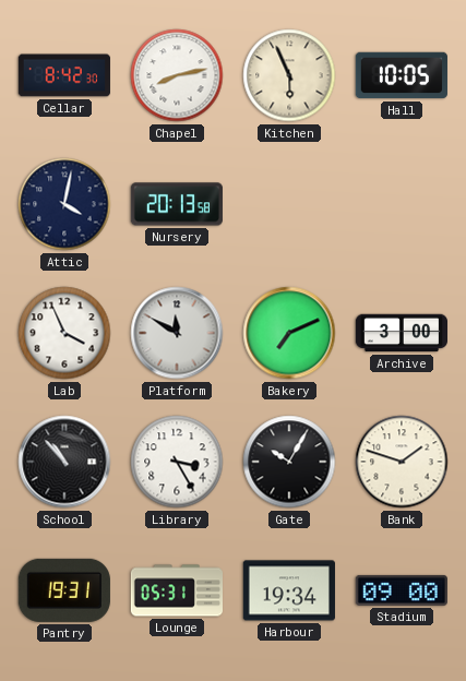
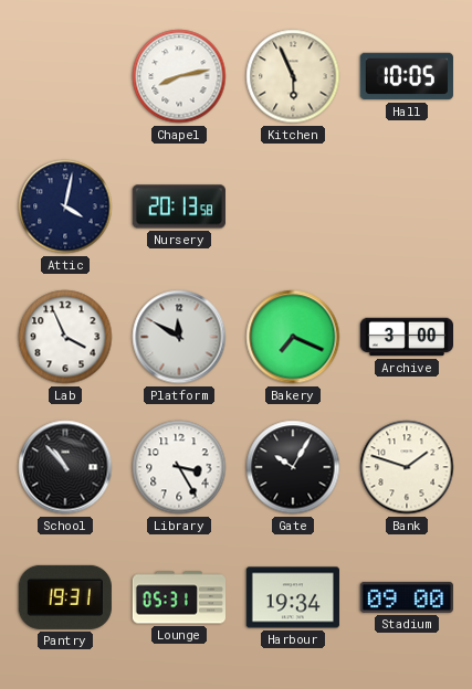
Cellar: 8:42 -> none (64, 75)
Bakery: 7:11 -> 7:19 (293, 337)
